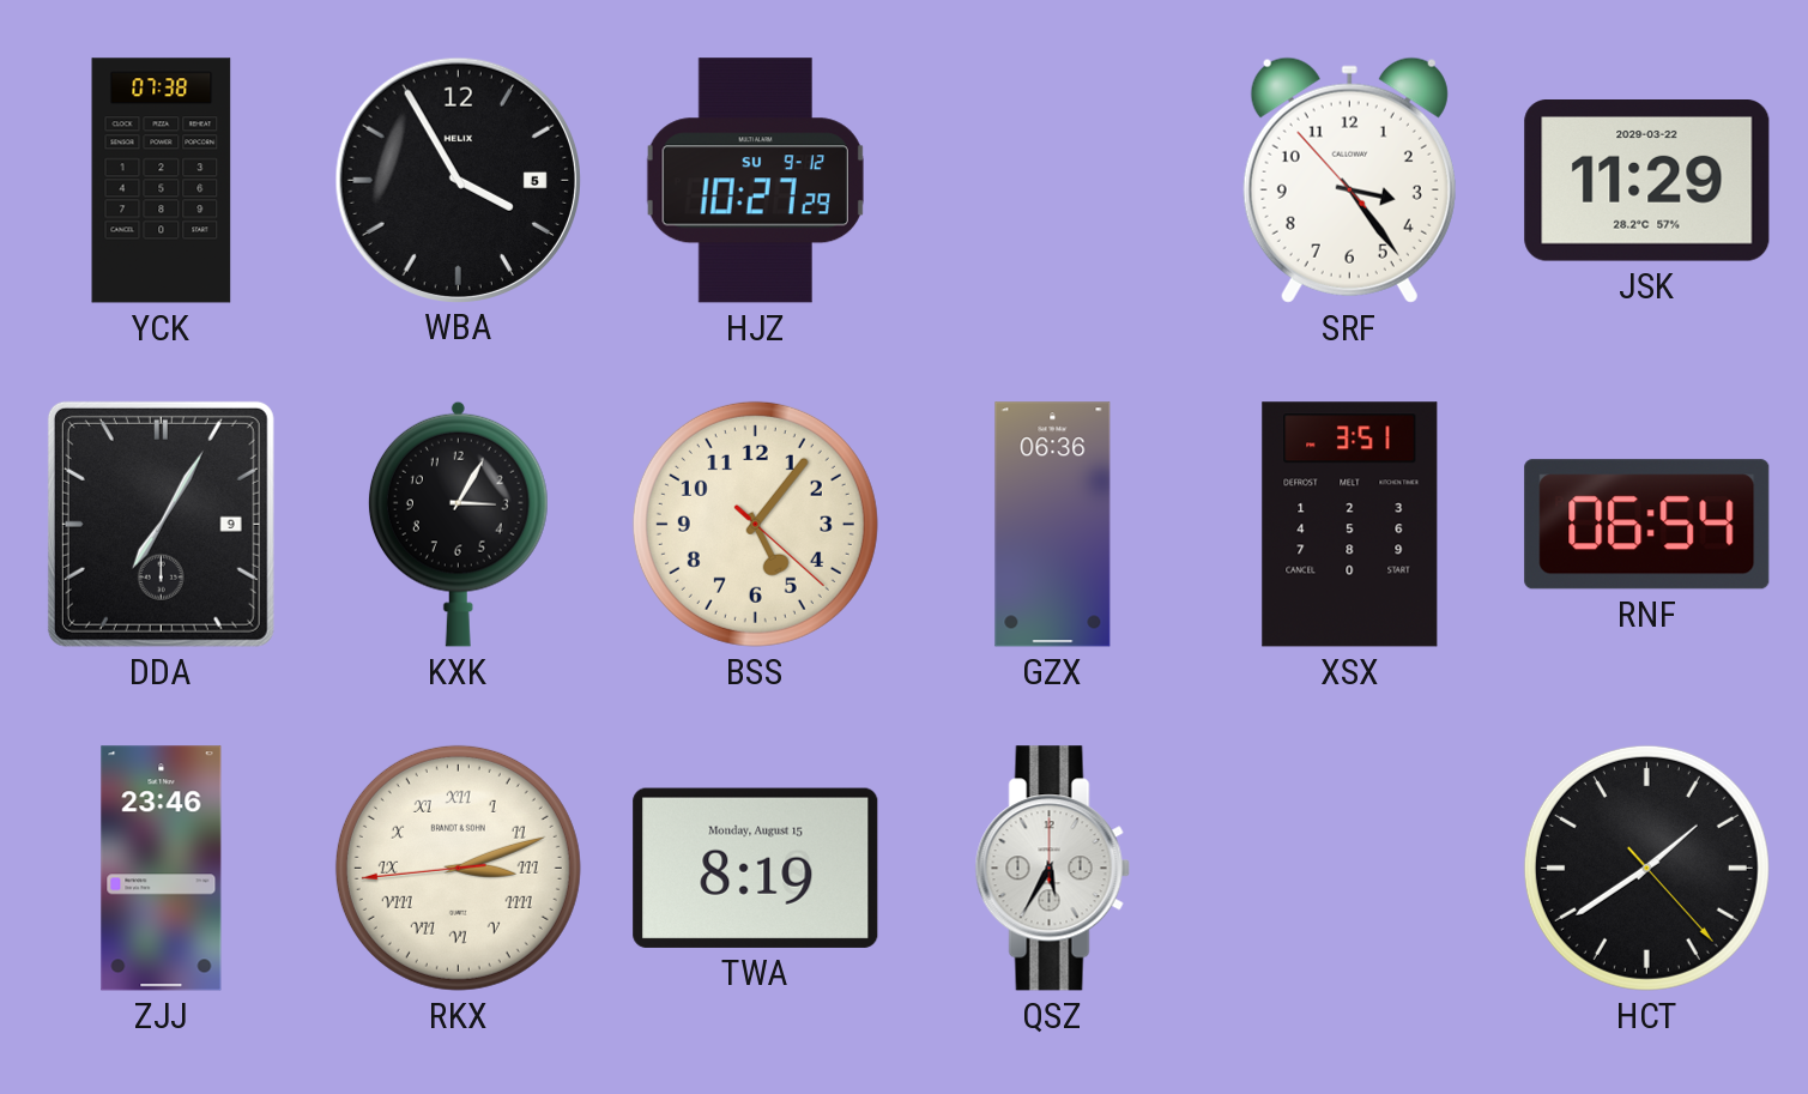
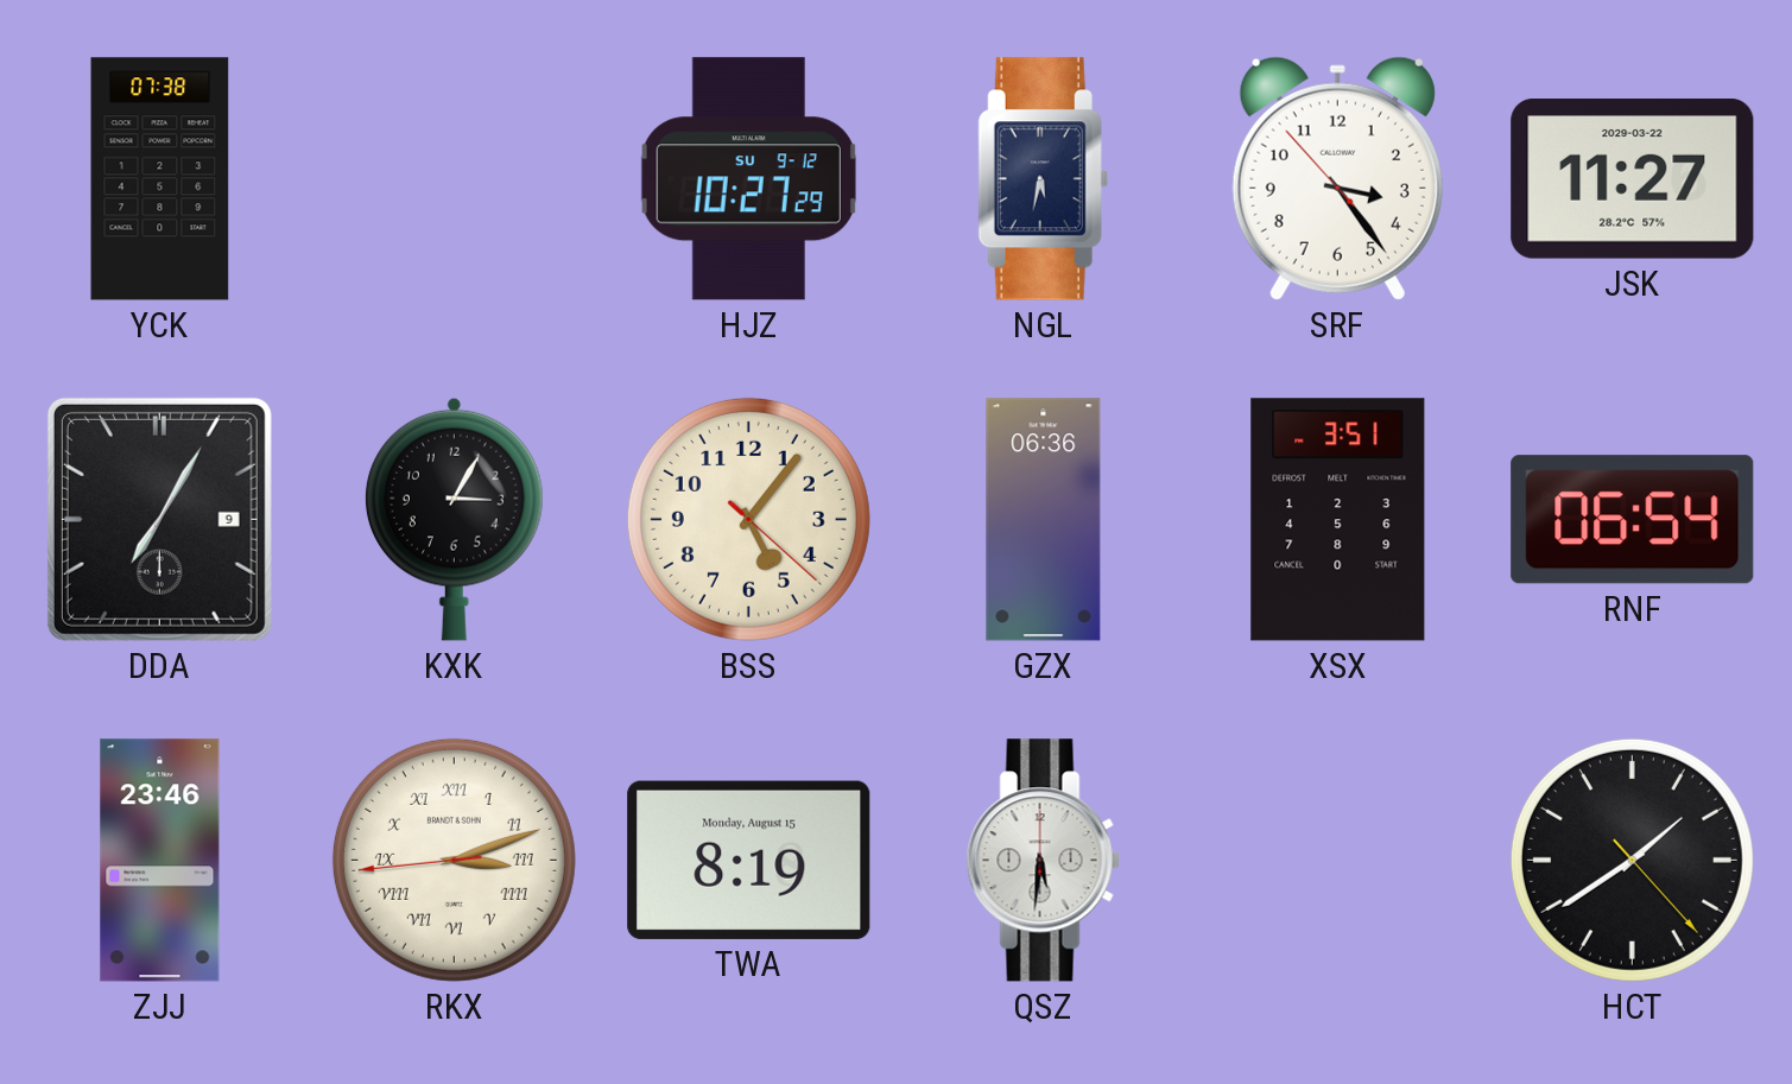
WBA: 3:55 -> none (458, 180)
NGL: none -> 5:32 (1043, 179)
JSK: 11:29 -> 11:27 (1633, 179)
QSZ: 5:35 -> 5:31 (1043, 861)
